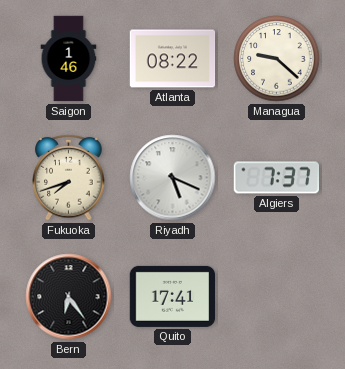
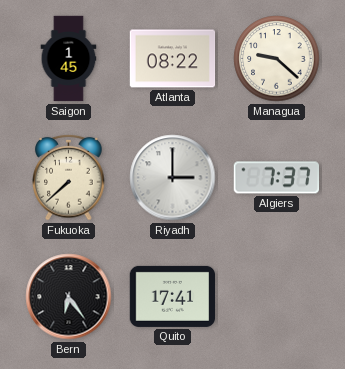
Saigon: 1:46 -> 1:45 (69, 59)
Fukuoka: 7:42 -> 7:38 (69, 177)
Riyadh: 5:19 -> 3:00 (173, 178)
